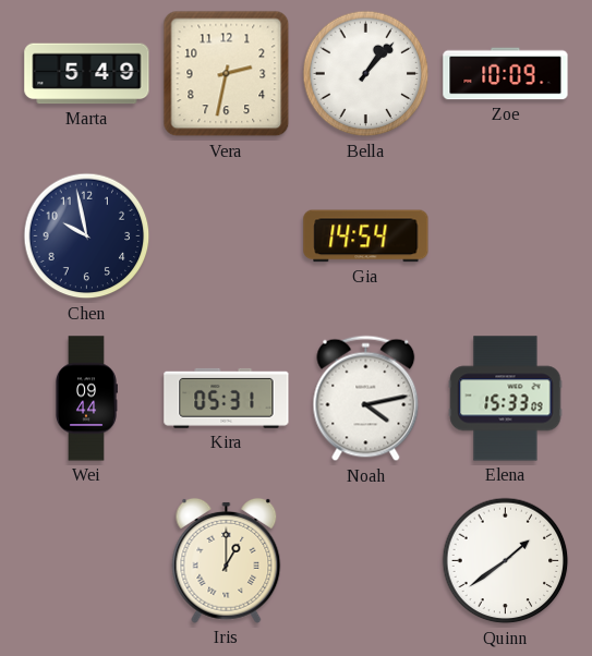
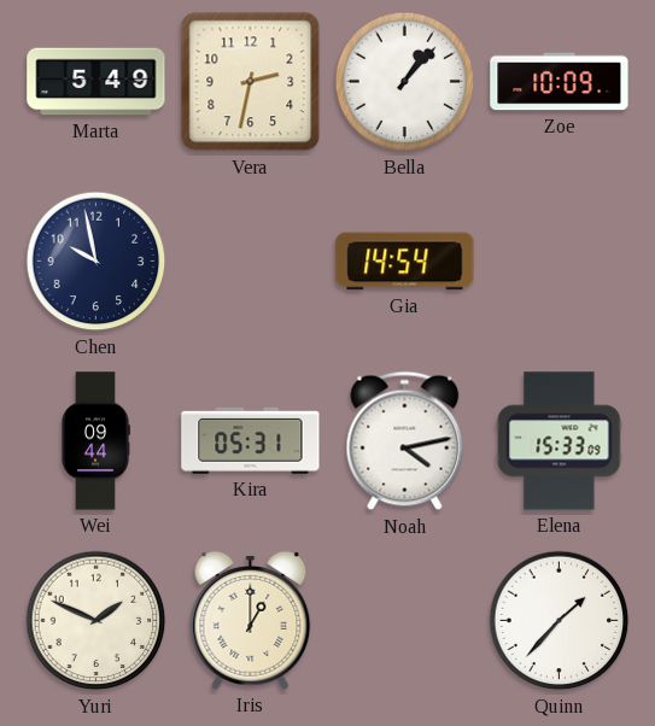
Yuri: none -> 1:49 (97, 621)
Quinn: 1:39 -> 1:37 (560, 621)
